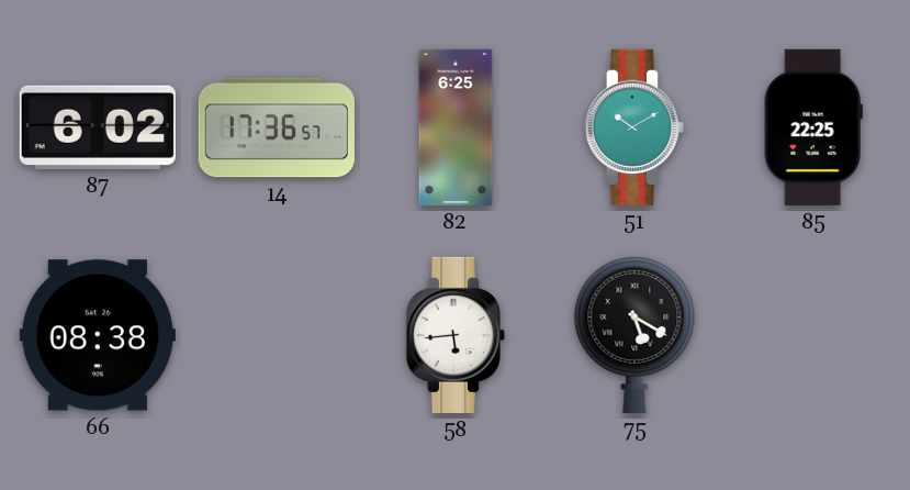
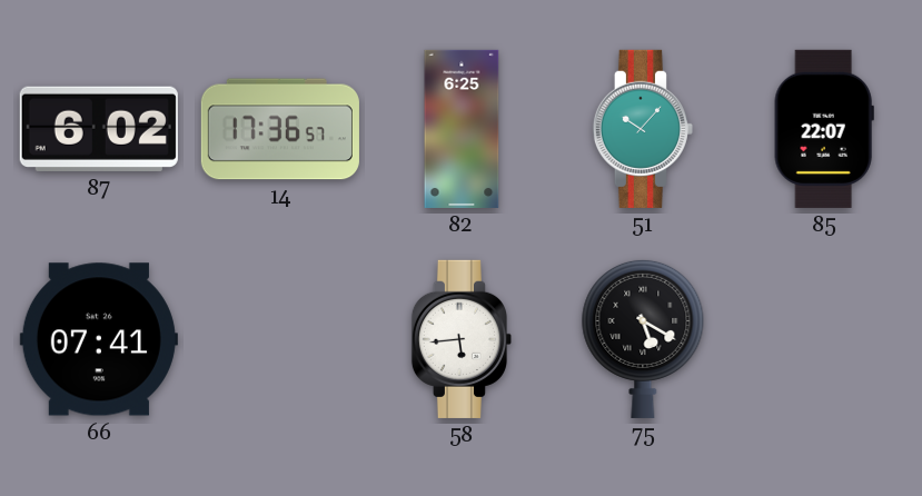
51: 10:10 -> 10:07 (643, 129)
85: 22:25 -> 22:07 (824, 129)
66: 08:38 -> 07:41 (99, 339)
